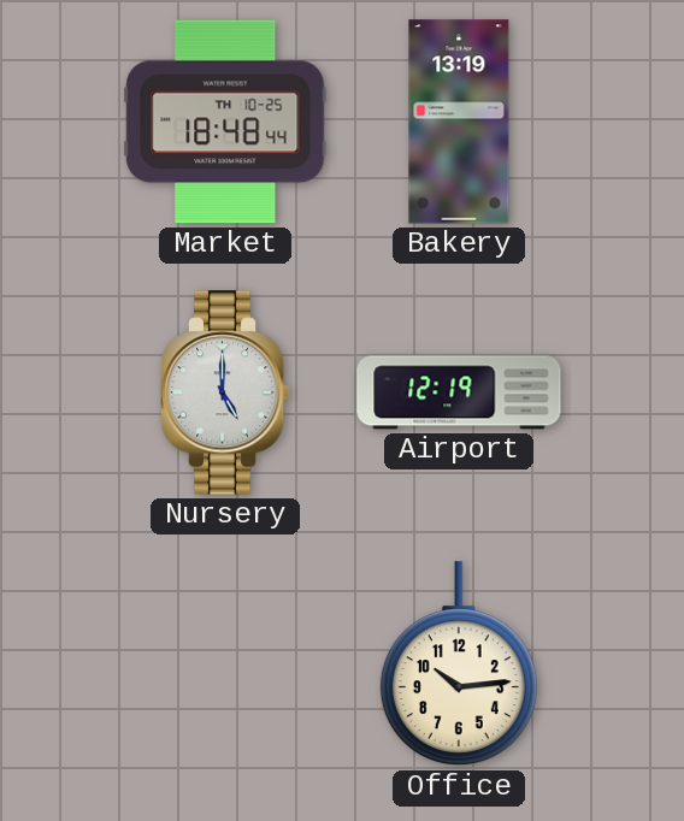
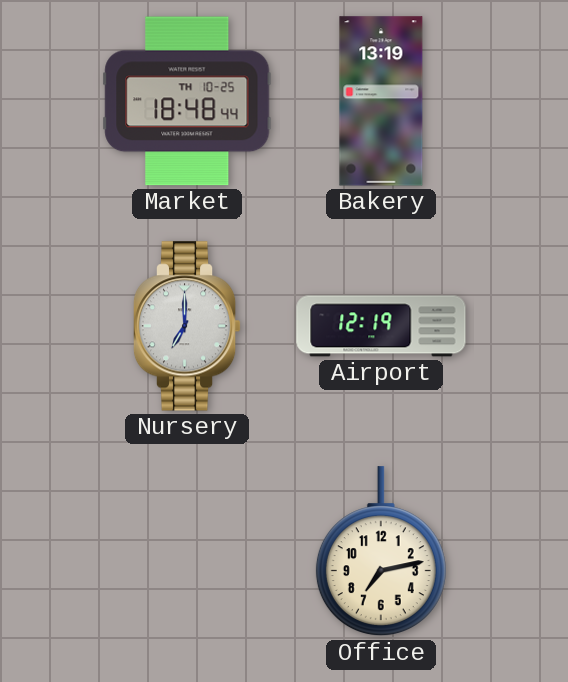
Nursery: 5:00 -> 7:00 (187, 326)
Office: 10:14 -> 7:13 (381, 552)
